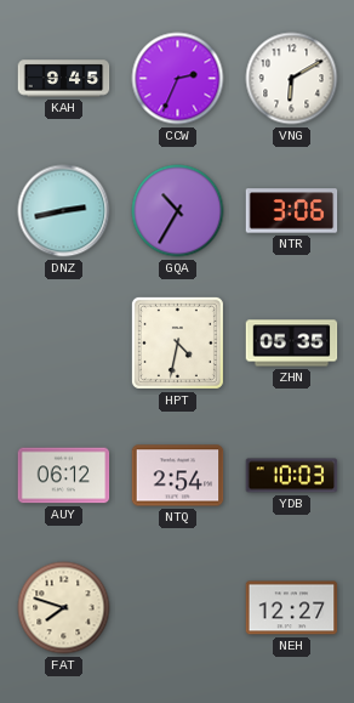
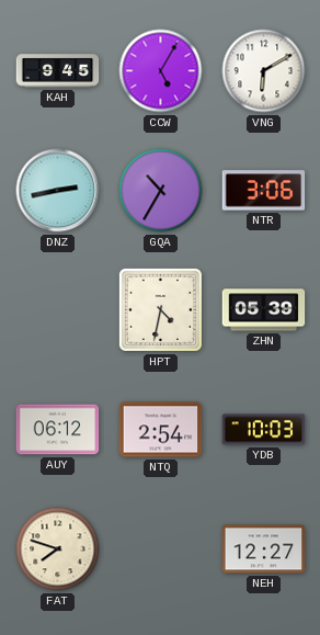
CCW: 2:34 -> 5:05 (161, 71)
ZHN: 05:35 -> 05:39 (264, 310)
